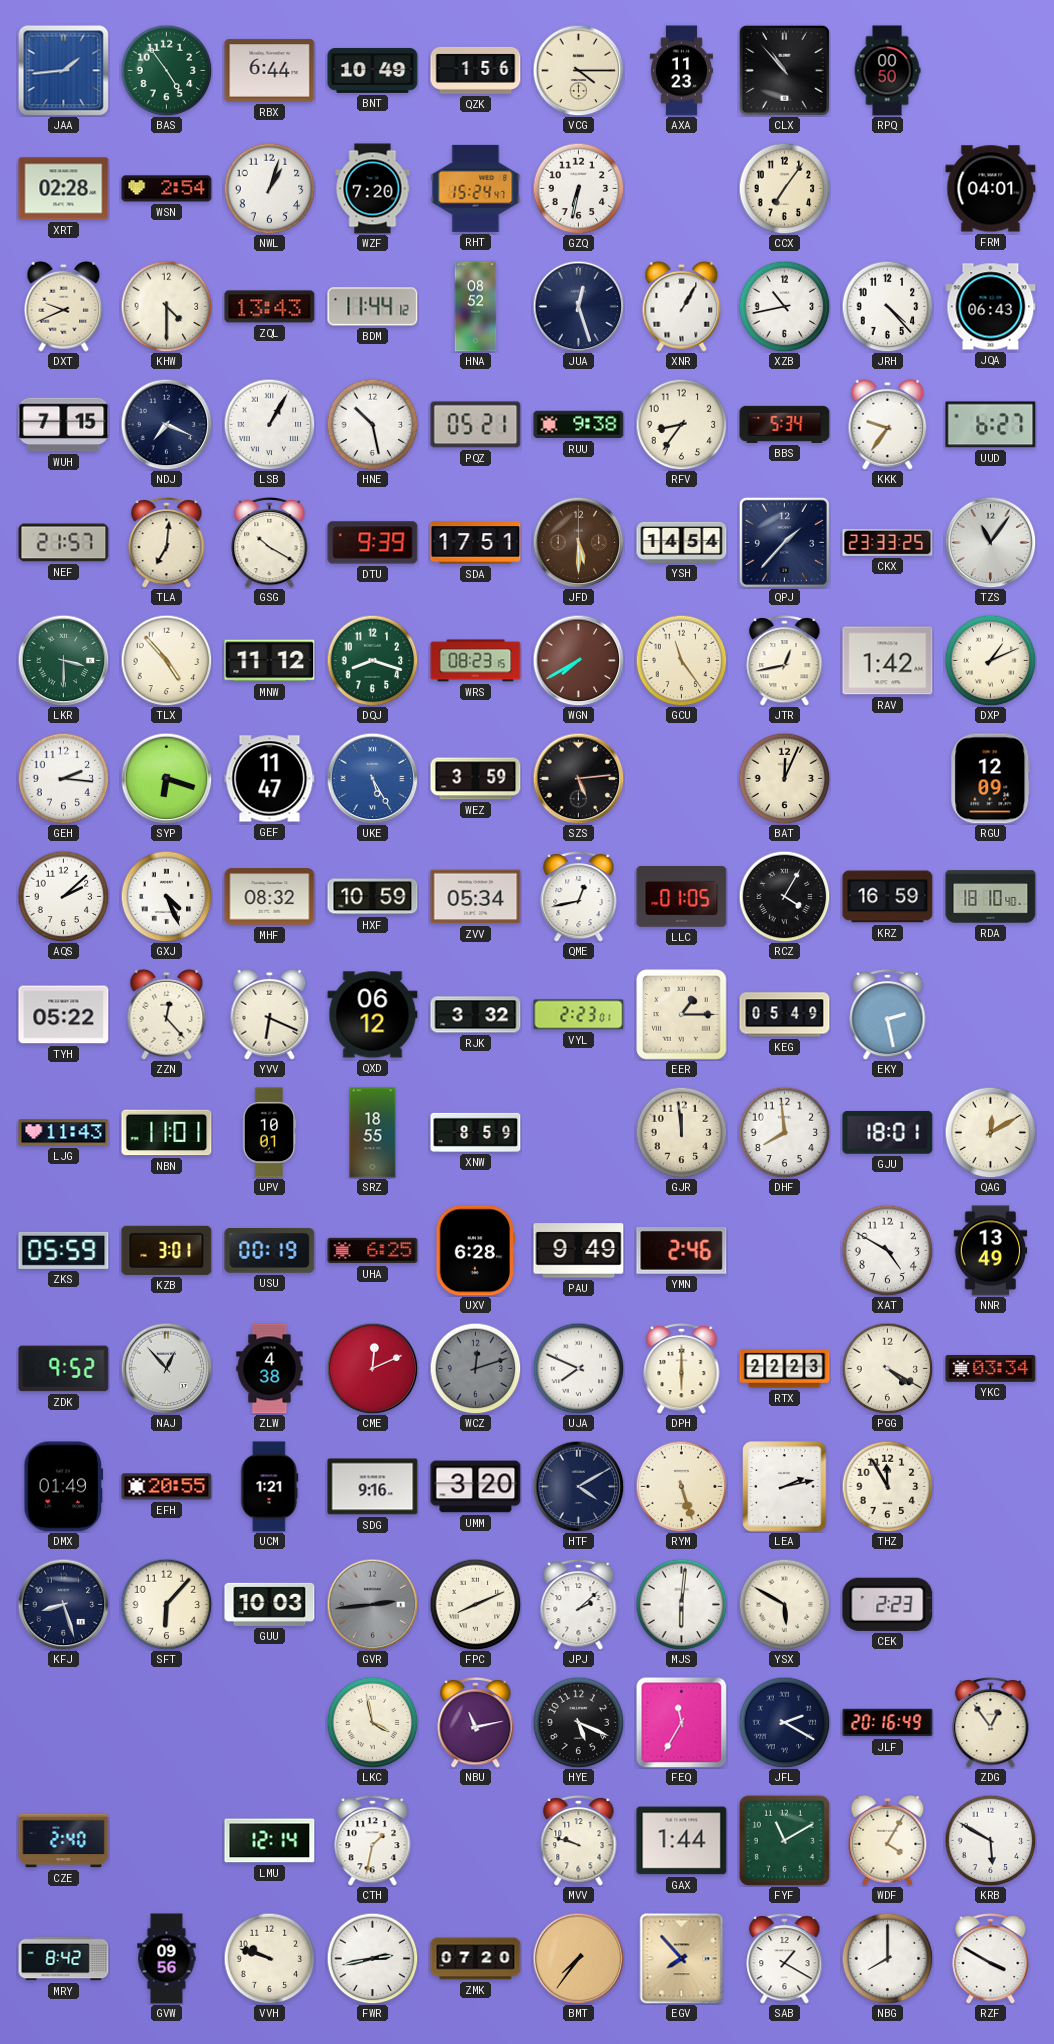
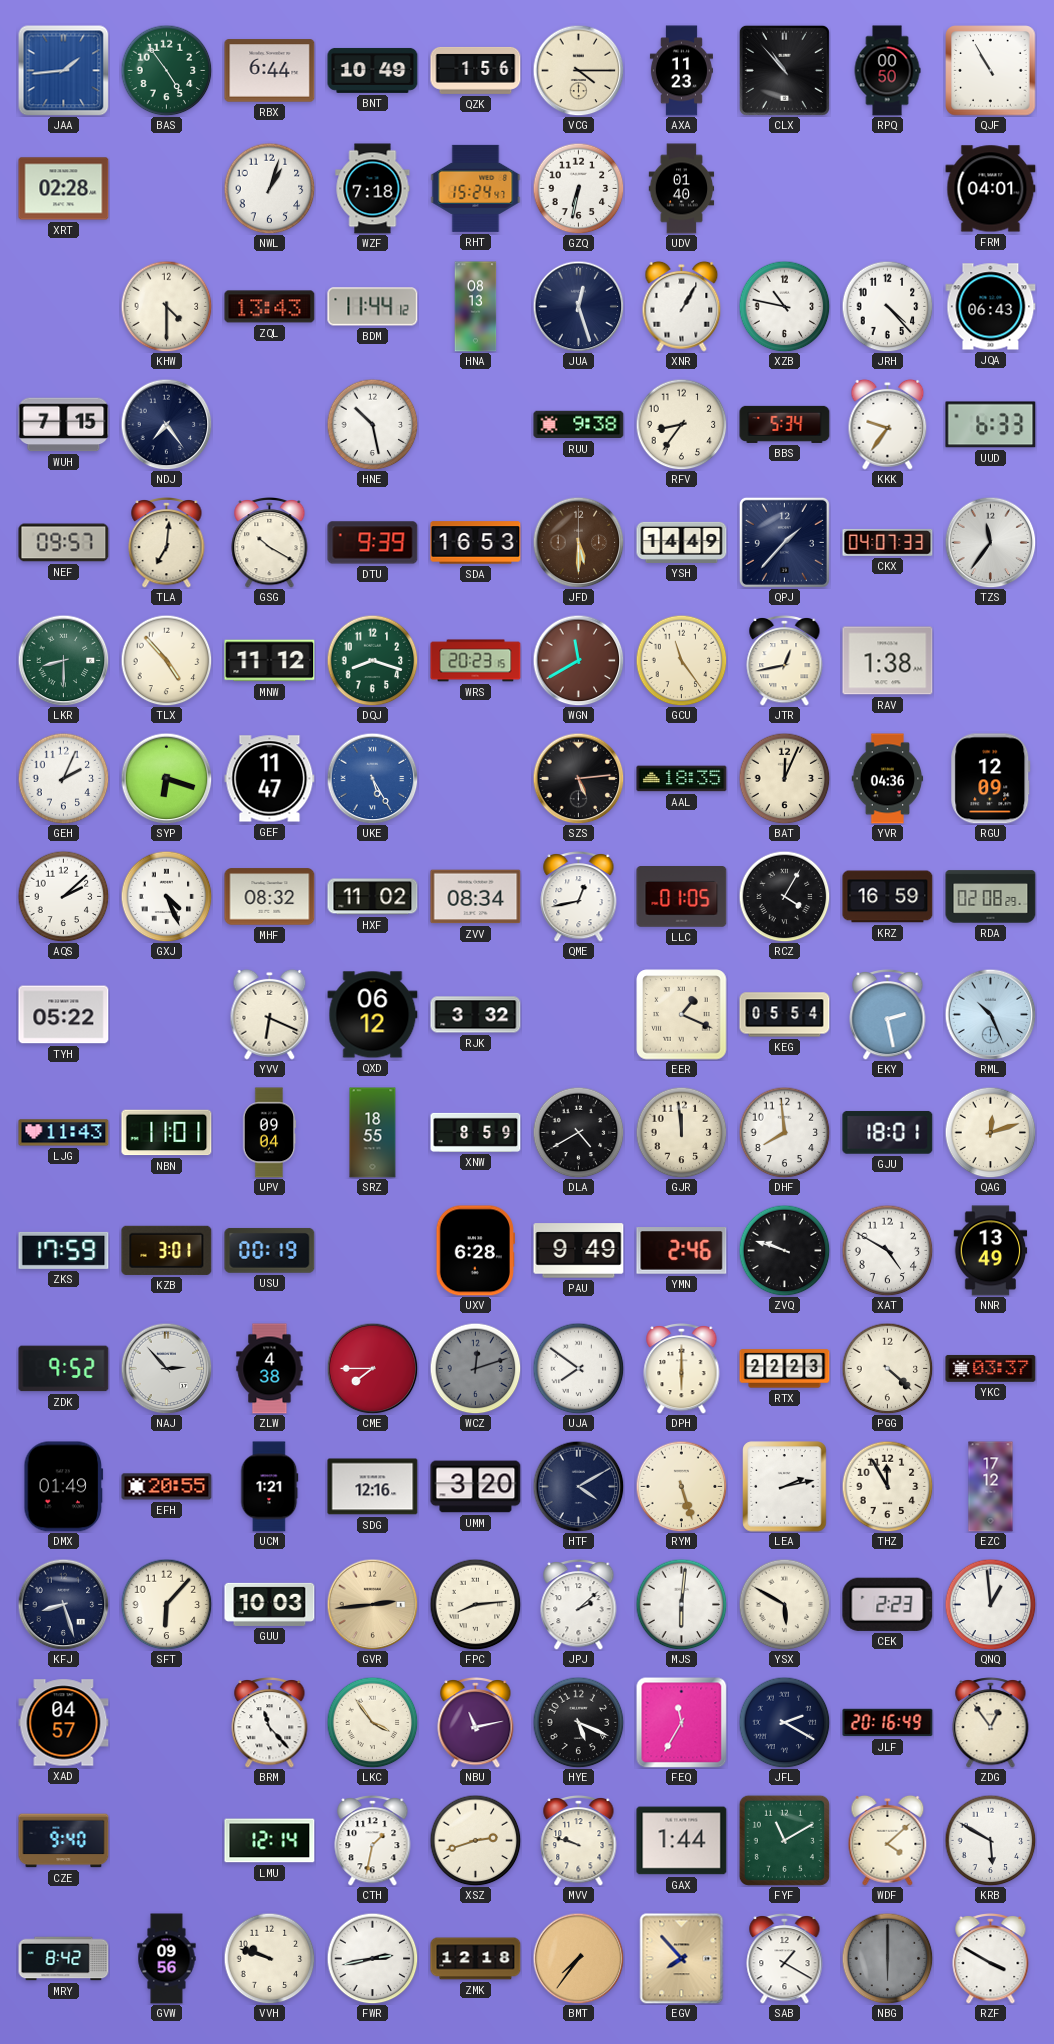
QJF: none -> 10:55 (991, 71)
WSN: 2:54 -> none (167, 189)
WZF: 7:20 -> 7:18 (373, 189)
UDV: none -> 01:40 (682, 189)
CCX: 7:06 -> none (784, 188)
DXT: 9:41 -> none (64, 306)
HNA: 08:52 -> 08:13 (476, 307)
XZB: 10:43 -> 10:47 (784, 306)
NDJ: 7:19 -> 7:24 (166, 424)
LSB: 1:05 -> none (269, 424)
PQZ: 05:21 -> none (476, 425)
UUD: 6:27 -> 6:33 (991, 425)
NEF: 21:57 -> 09:57 (64, 543)
SDA: 17:51 -> 16:53 (476, 543)
YSH: 14:54 -> 14:49 (682, 542)
CKX: 23:33 -> 04:07 (888, 542)
TZS: 11:06 -> 11:36 (990, 542)
LKR: 3:30 -> 8:30 (63, 660)
WRS: 08:23 -> 20:23 (476, 661)
WGN: 7:40 -> 11:40 (578, 660)
RAV: 1:42 -> 1:38 (888, 661)
DXP: 1:11 -> none (990, 660)
GEH: 2:16 -> 2:04 (63, 778)
WEZ: 3:59 -> none (476, 779)
AAL: none -> 18:35 (682, 779)
YVR: none -> 04:36 (888, 779)
HXF: 10:59 -> 11:02 (373, 897)
ZVV: 05:34 -> 08:34 (476, 897)
RDA: 18:10 -> 02:08 (991, 897)
ZZN: 12:23 -> none (167, 1014)
VYL: 2:23 -> none (579, 1015)
EER: 1:15 -> 1:19 (682, 1015)
KEG: 05:49 -> 05:54 (785, 1015)
RML: none -> 10:26 (990, 1014)
UPV: 10:01 -> 09:04 (269, 1133)
DLA: none -> 4:40 (578, 1132)
QAG: 12:10 -> 12:12 (990, 1132)
ZKS: 05:59 -> 17:59 (64, 1250)
UHA: 6:25 -> none (373, 1251)
ZVQ: none -> 9:48 (784, 1250)
NAJ: 12:53 -> 2:53 (166, 1368)
CME: 12:11 -> 7:45 (372, 1368)
UJA: 7:49 -> 7:51 (578, 1368)
PGG: 4:20 -> 4:22 (887, 1368)
YKC: 03:34 -> 03:37 (991, 1369)
SDG: 9:16 -> 12:16 (373, 1487)
EZC: none -> 17:12 (991, 1487)
GVR dial: grey -> champagne (372, 1604)
FPC: 8:11 -> 8:14 (475, 1604)
QNQ: none -> 12:59 (990, 1604)
XAD: none -> 04:57 (64, 1723)
BRM: none -> 11:23 (270, 1722)
LKC: 3:58 -> 3:54 (372, 1722)
CZE: 2:40 -> 9:40 (64, 1841)
XSZ: none -> 2:42 (475, 1840)
WDF: 4:05 -> 4:08 (888, 1840)
ZMK: 07:20 -> 12:18 (476, 1959)
NBG: 8:00 -> 6:00 (887, 1958)
NBG dial: white -> grey (887, 1958)
